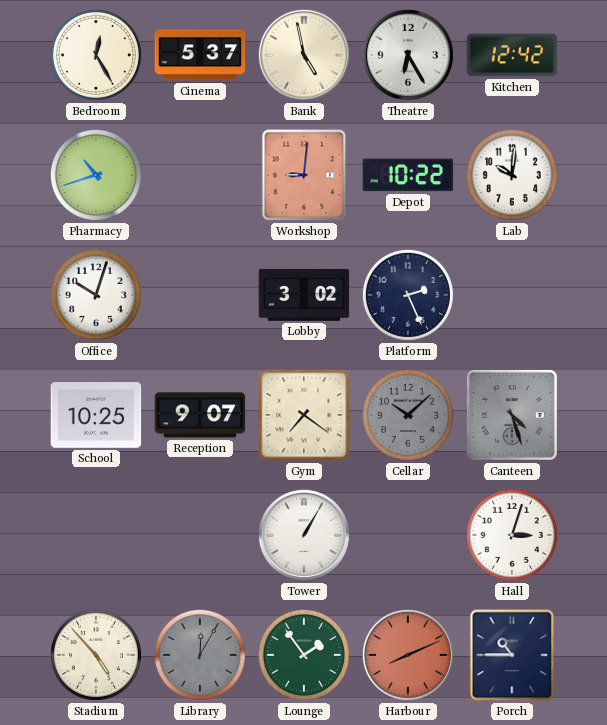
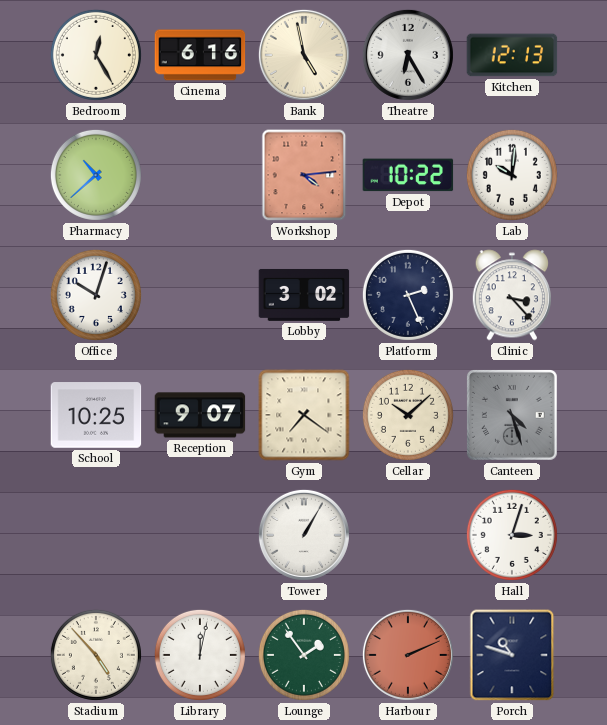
Cinema: 5:37 -> 6:16 (200, 55)
Kitchen: 12:42 -> 12:13 (512, 55)
Pharmacy: 10:42 -> 10:38 (96, 175)
Workshop: 9:01 -> 4:14 (304, 175)
Clinic: none -> 3:23 (511, 295)
Cellar dial: grey -> cream (408, 415)
Library: 12:05 -> 12:02 (200, 655)
Library dial: grey -> white (200, 655)
Harbour: 8:11 -> 2:11 (408, 655)
Porch: 10:45 -> 10:48 (512, 655)
